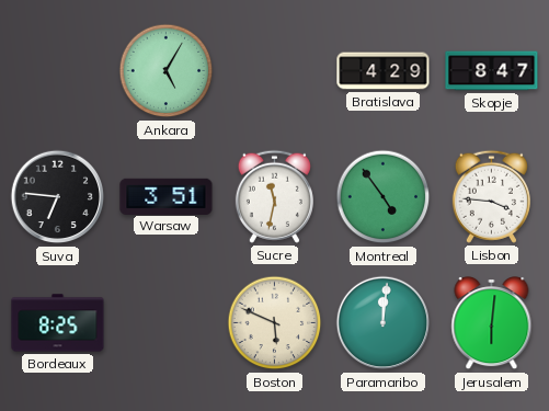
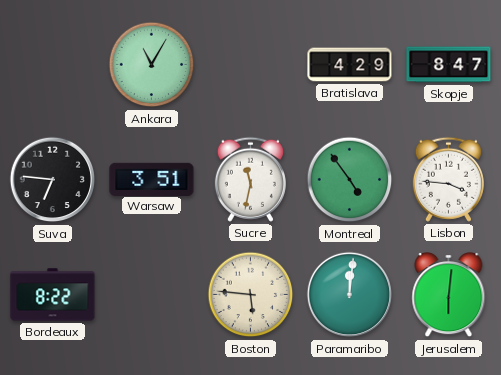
Ankara: 5:05 -> 11:05 (152, 65)
Bordeaux: 8:25 -> 8:22 (53, 295)
Boston: 5:49 -> 5:46 (251, 295)
